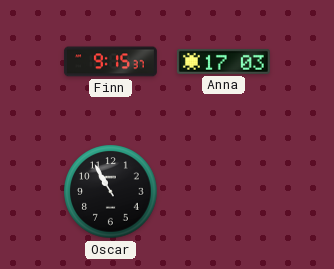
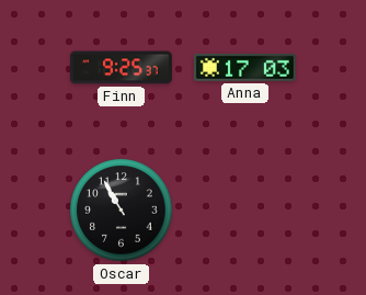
Finn: 9:15 -> 9:25 (121, 68)
